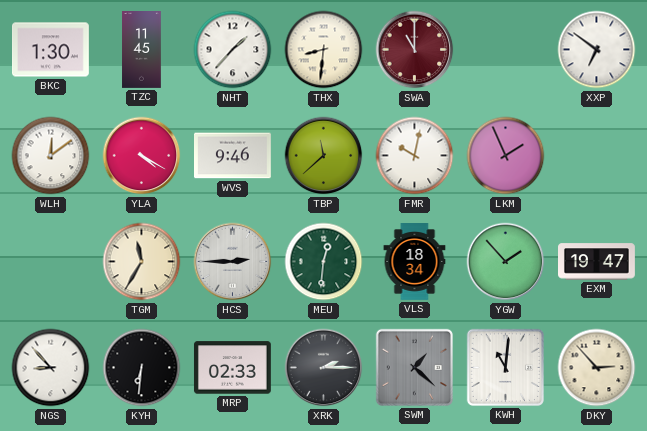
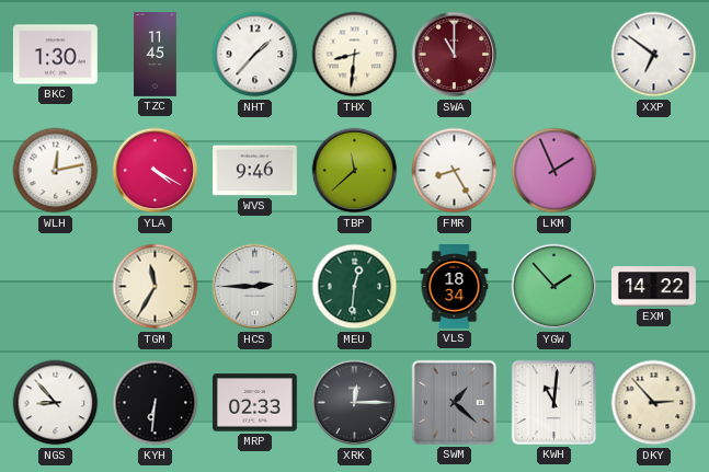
WLH: 12:09 -> 12:13 (56, 171)
FMR: 10:02 -> 8:25 (455, 171)
EXM: 19:47 -> 14:22 (654, 287)
XRK: 2:15 -> 12:15 (355, 403)
